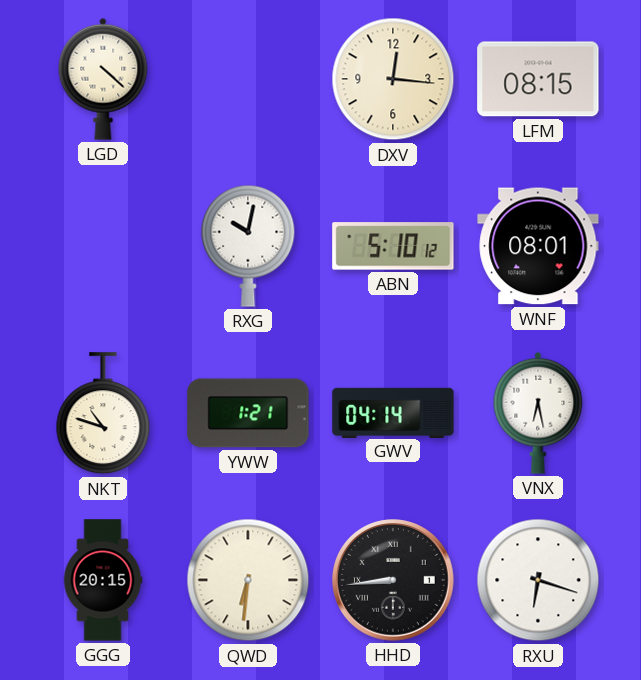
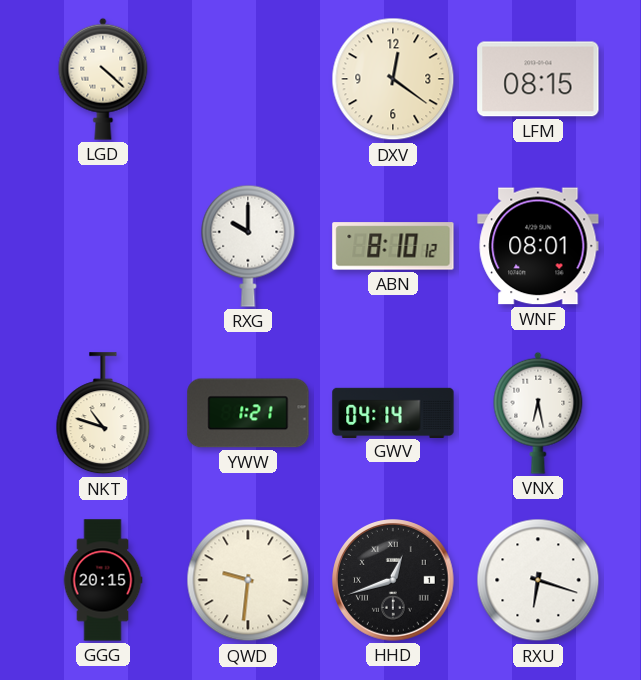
DXV: 12:16 -> 12:21 (393, 79)
RXG: 10:02 -> 10:00 (248, 246)
ABN: 5:10 -> 8:10 (393, 246)
QWD: 6:31 -> 9:31 (248, 580)
HHD: 8:44 -> 12:42 (393, 580)
